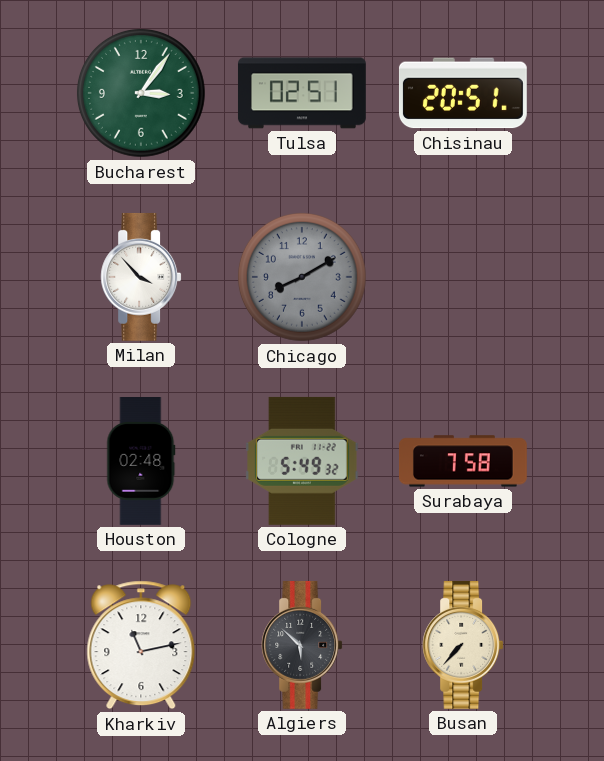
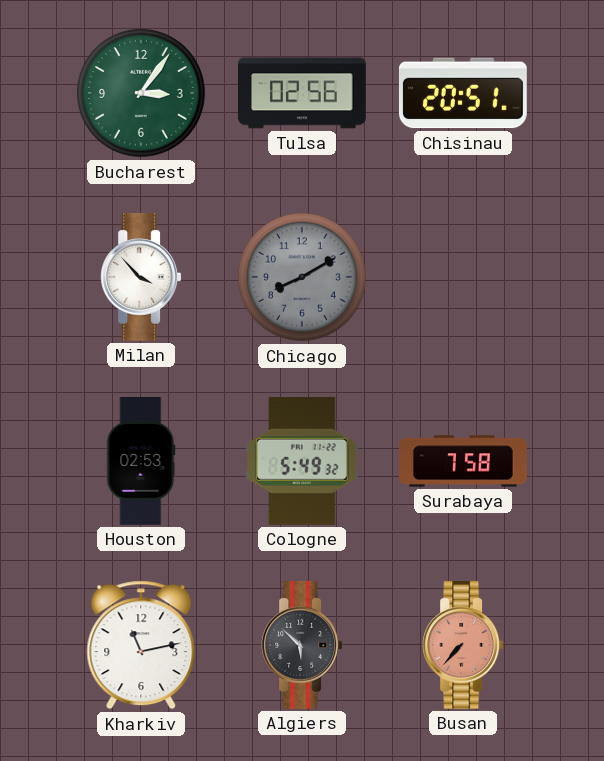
Tulsa: 02:51 -> 02:56 (302, 93)
Houston: 02:48 -> 02:53 (141, 462)
Busan dial: cream -> salmon (463, 645)
